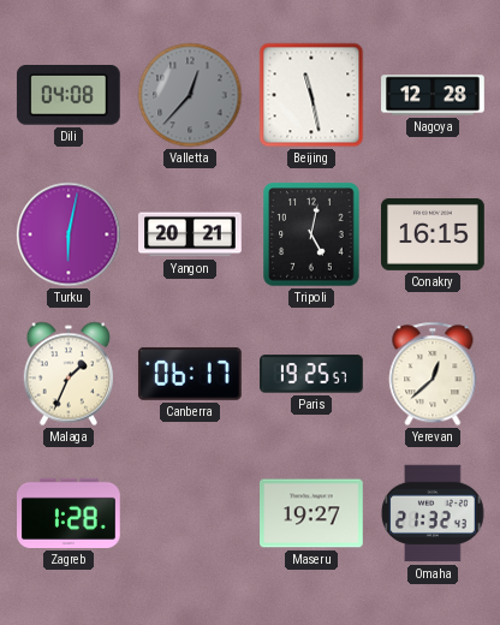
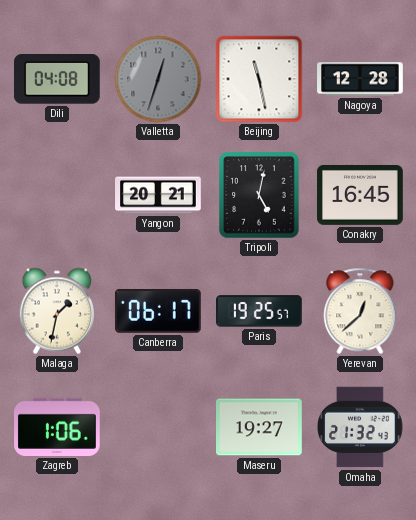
Valletta: 12:37 -> 12:33 (158, 79)
Turku: 6:02 -> none (69, 234)
Conakry: 16:15 -> 16:45 (361, 195)
Malaga: 1:34 -> 1:32 (56, 311)
Zagreb: 1:28 -> 1:06 (58, 427)
